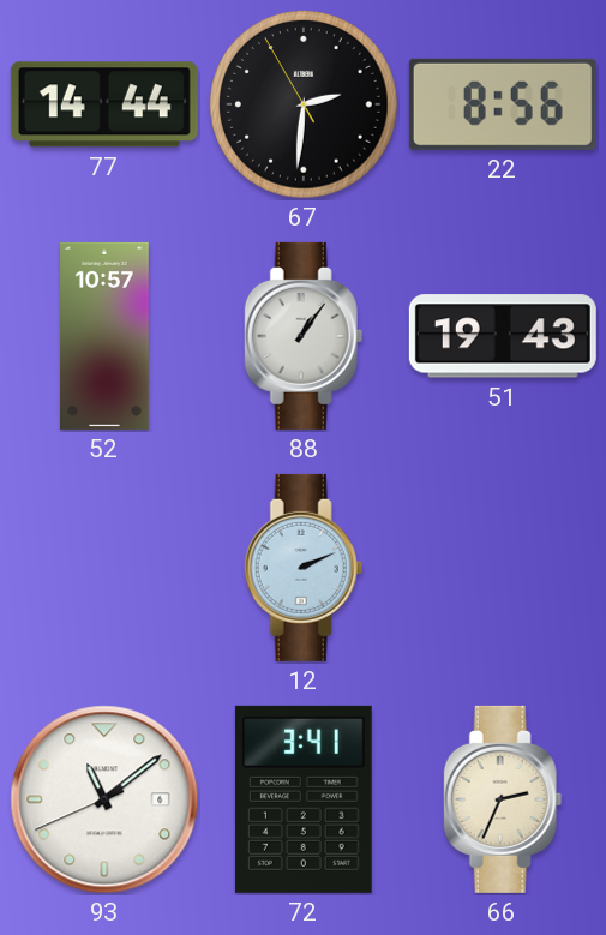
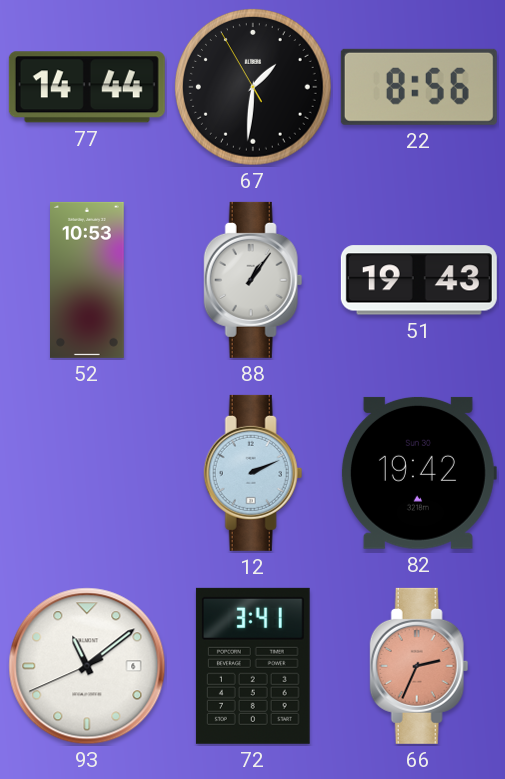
67: 2:30 -> 1:30 (253, 87)
52: 10:57 -> 10:53 (88, 280)
82: none -> 19:42 (418, 473)
66 dial: cream -> salmon (419, 666)
